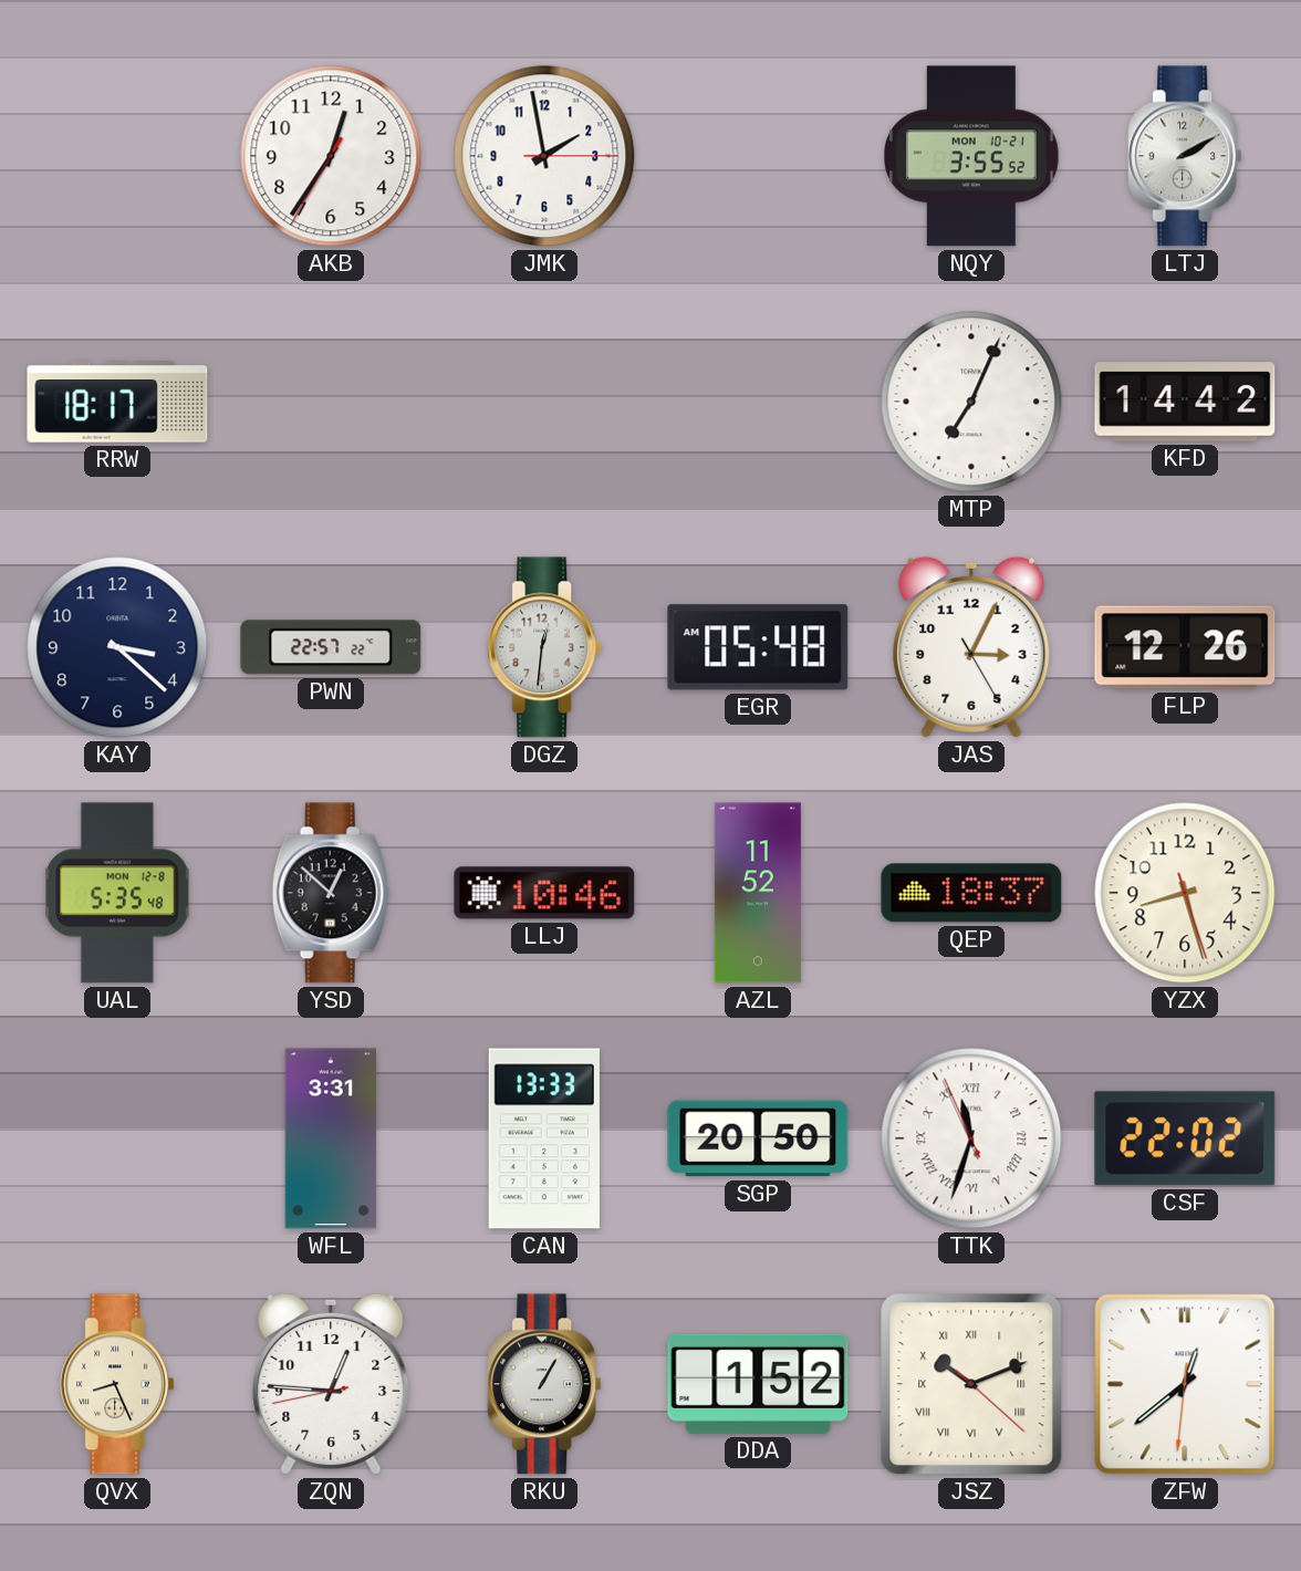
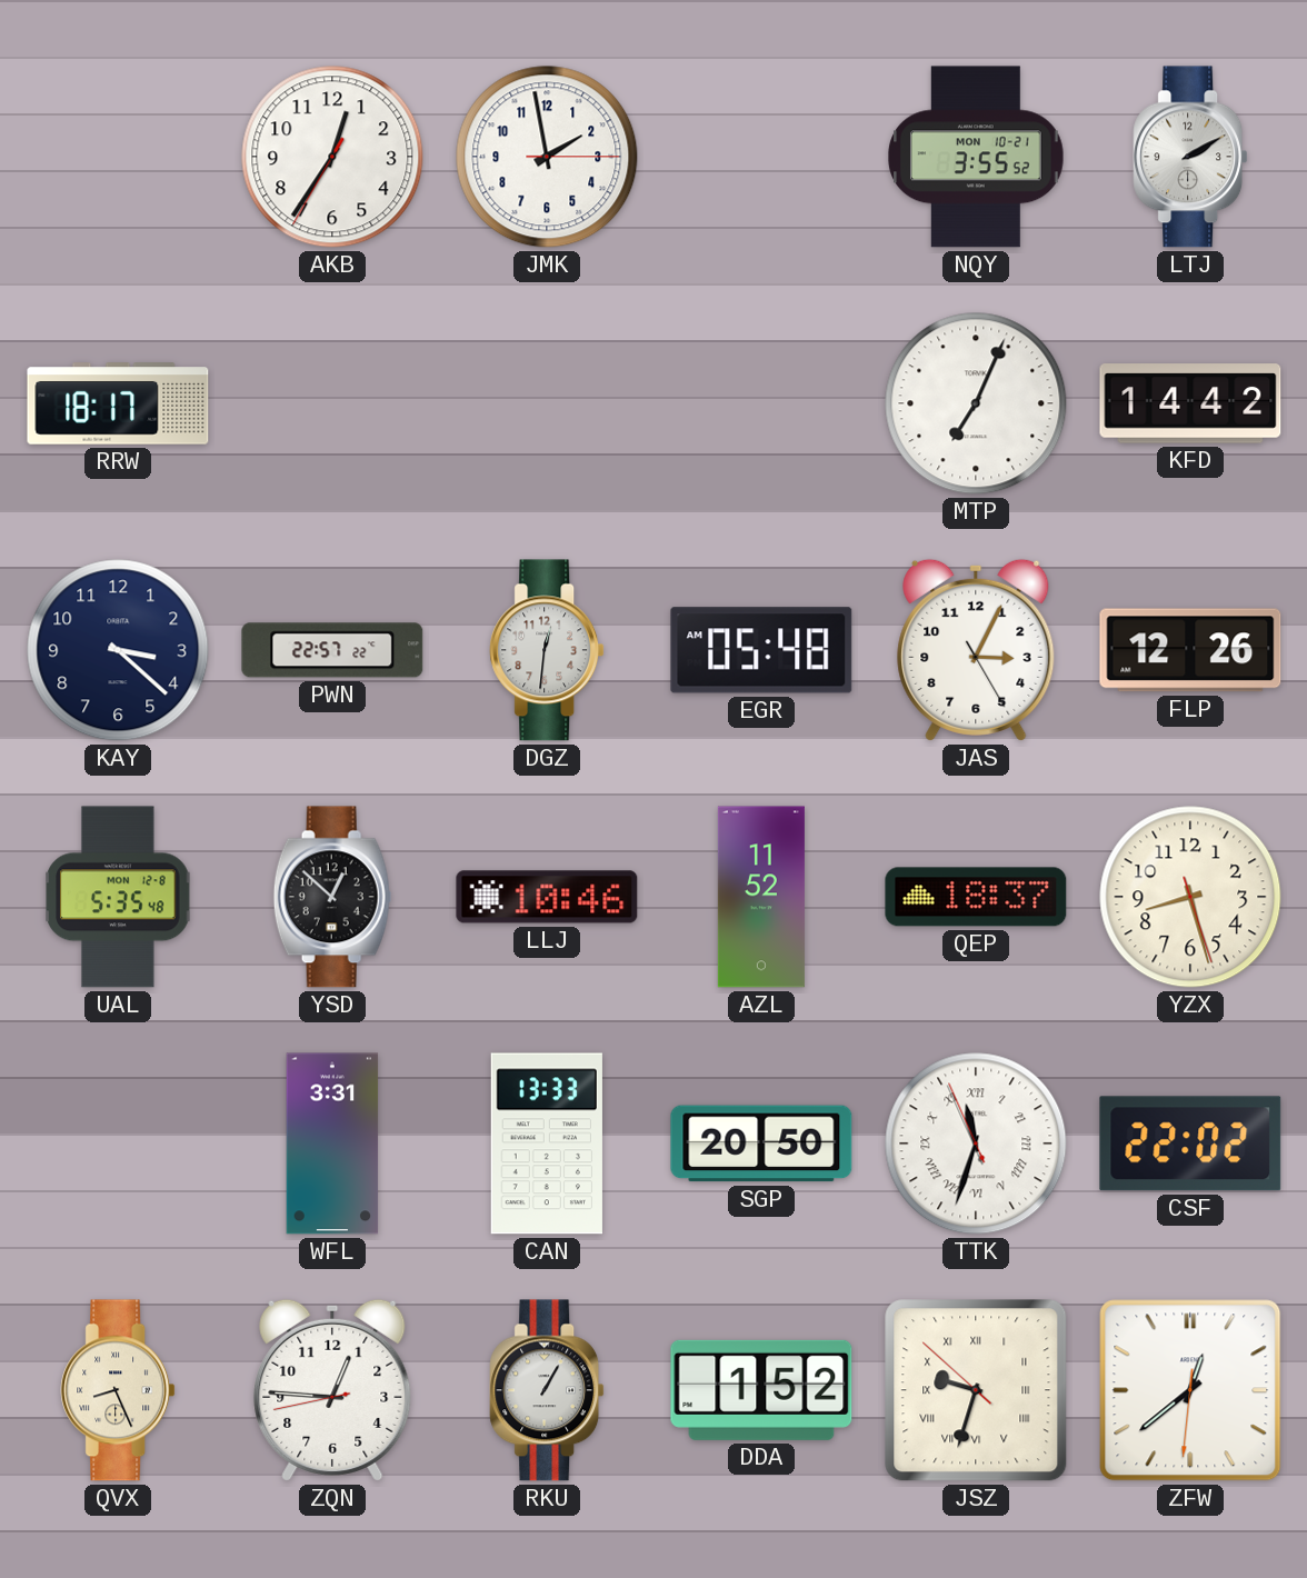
JSZ: 10:11 -> 9:32 (976, 1390)
